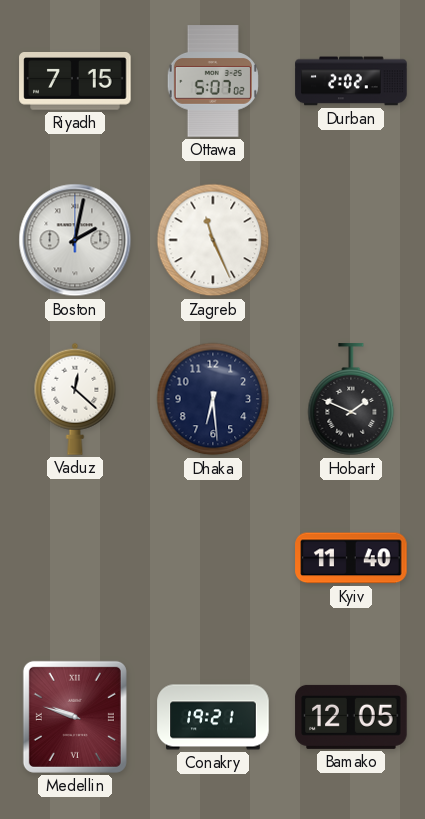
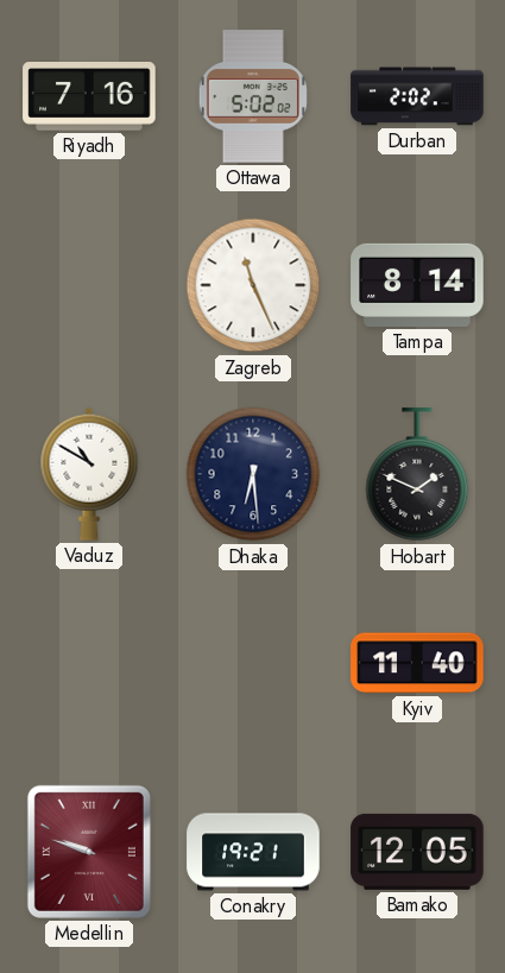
Riyadh: 7:15 -> 7:16 (89, 97)
Ottawa: 5:07 -> 5:02 (253, 96)
Boston: 2:02 -> none (75, 240)
Tampa: none -> 8:14 (417, 285)
Vaduz: 12:22 -> 10:50 (89, 474)
